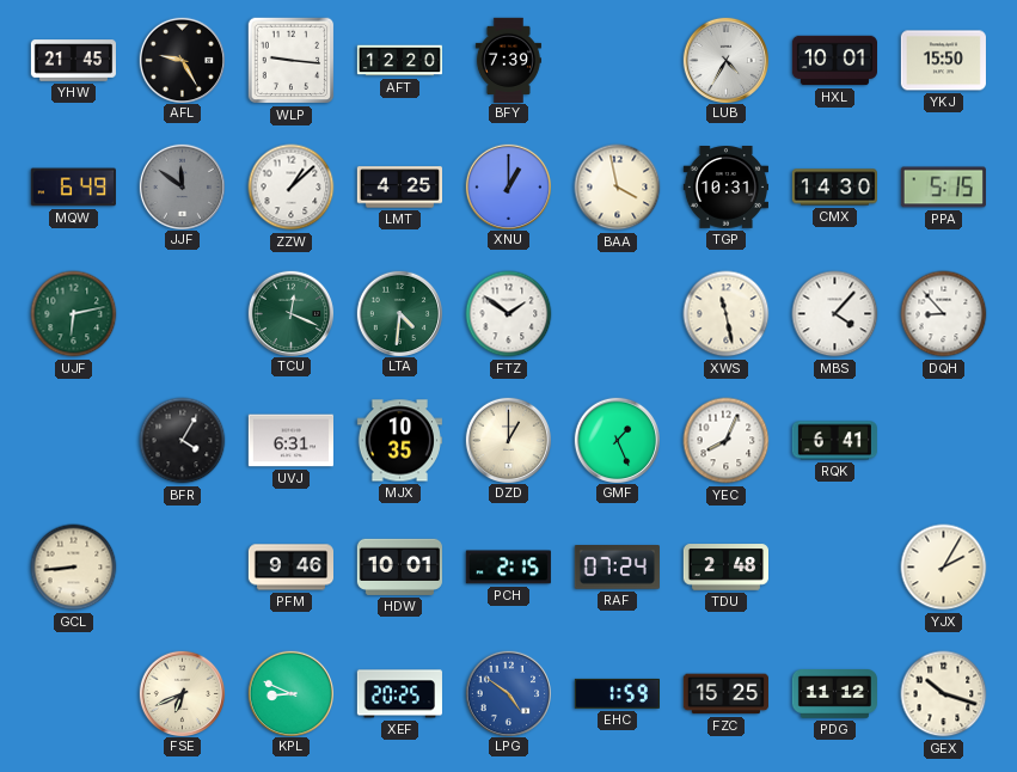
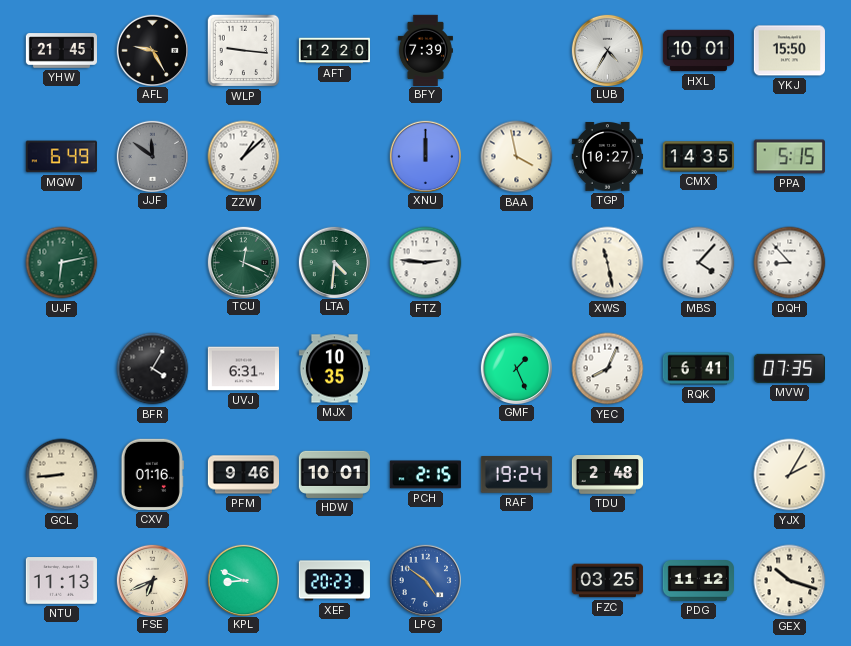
LMT: 4:25 -> none (399, 188)
XNU: 1:00 -> 12:00 (425, 156)
TGP: 10:31 -> 10:27 (607, 157)
CMX: 14:30 -> 14:35 (698, 157)
FTZ: 1:51 -> 2:46 (426, 263)
DZD: 1:00 -> none (508, 440)
MVW: none -> 07:35 (789, 368)
CXV: none -> 01:16 (152, 474)
RAF: 07:24 -> 19:24 (516, 475)
NTU: none -> 11:13 (61, 581)
XEF: 20:25 -> 20:23 (334, 581)
EHC: 1:59 -> none (617, 693)
FZC: 15:25 -> 03:25 (607, 581)
